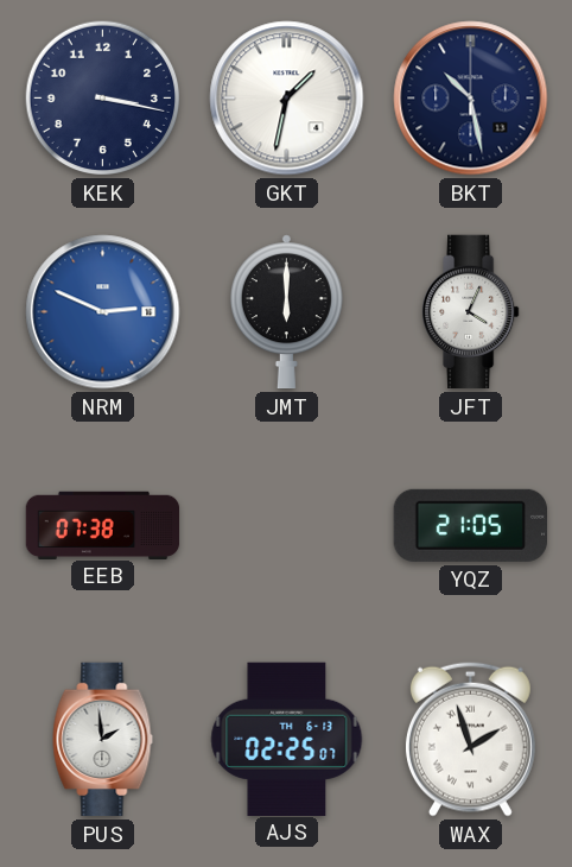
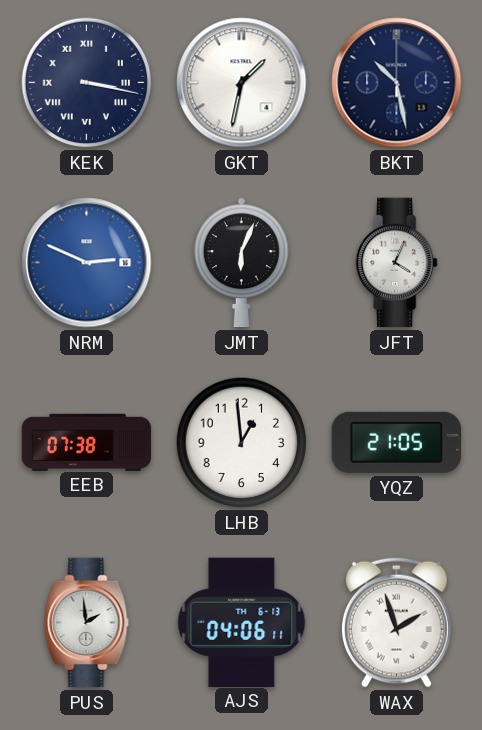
KEK numerals: Arabic -> Roman (87, 83)
JMT: 6:00 -> 6:04 (241, 263)
LHB: none -> 12:59 (242, 443)
AJS: 02:25 -> 04:06 (242, 622)
